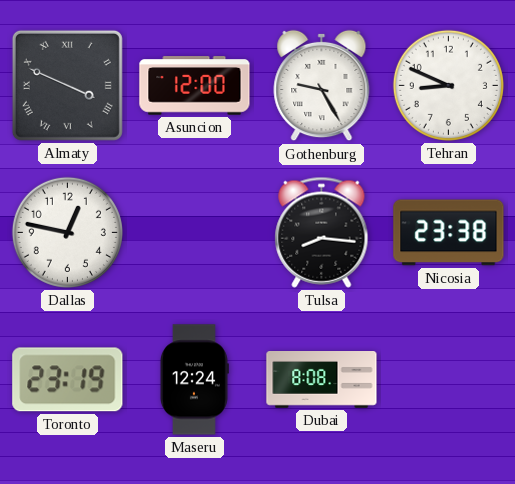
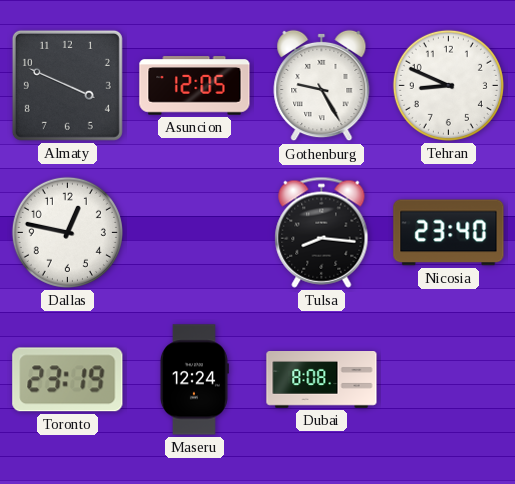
Almaty numerals: Roman -> Arabic (67, 85)
Asuncion: 12:00 -> 12:05 (195, 86)
Nicosia: 23:38 -> 23:40 (449, 233)
